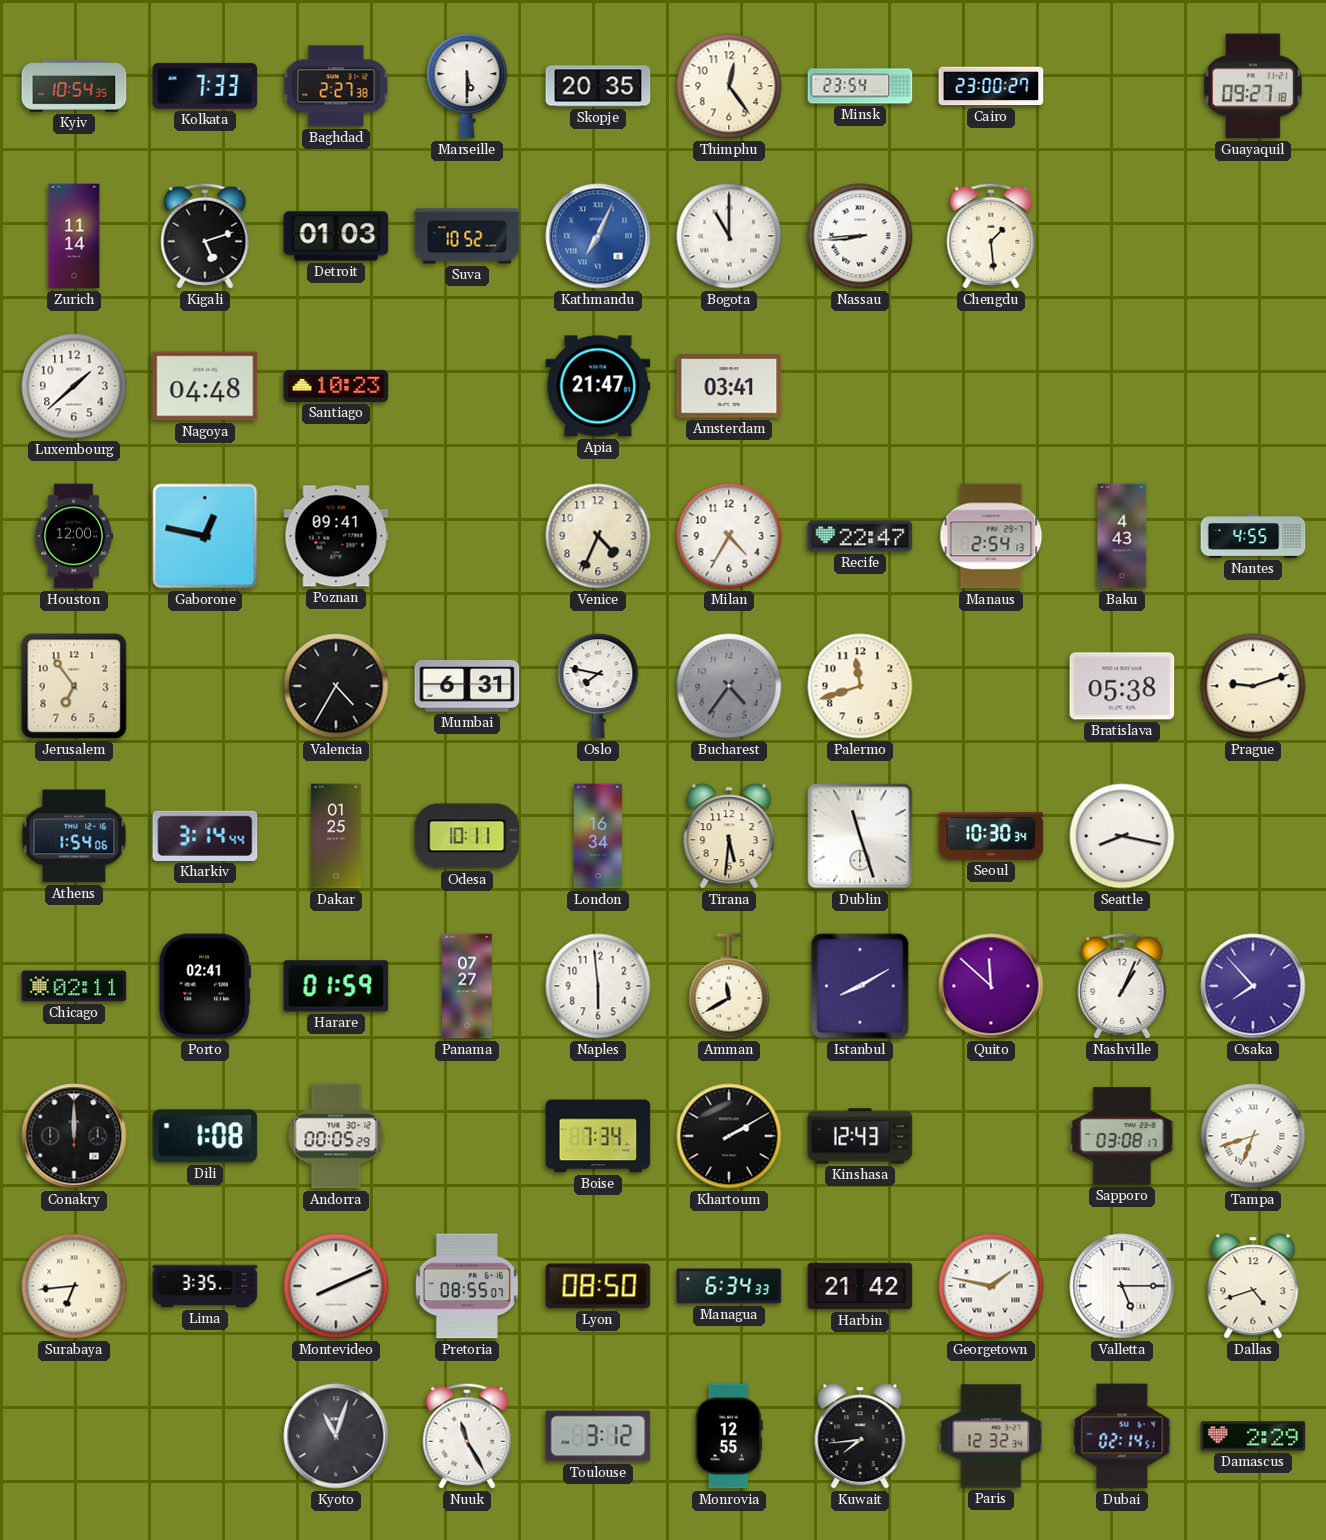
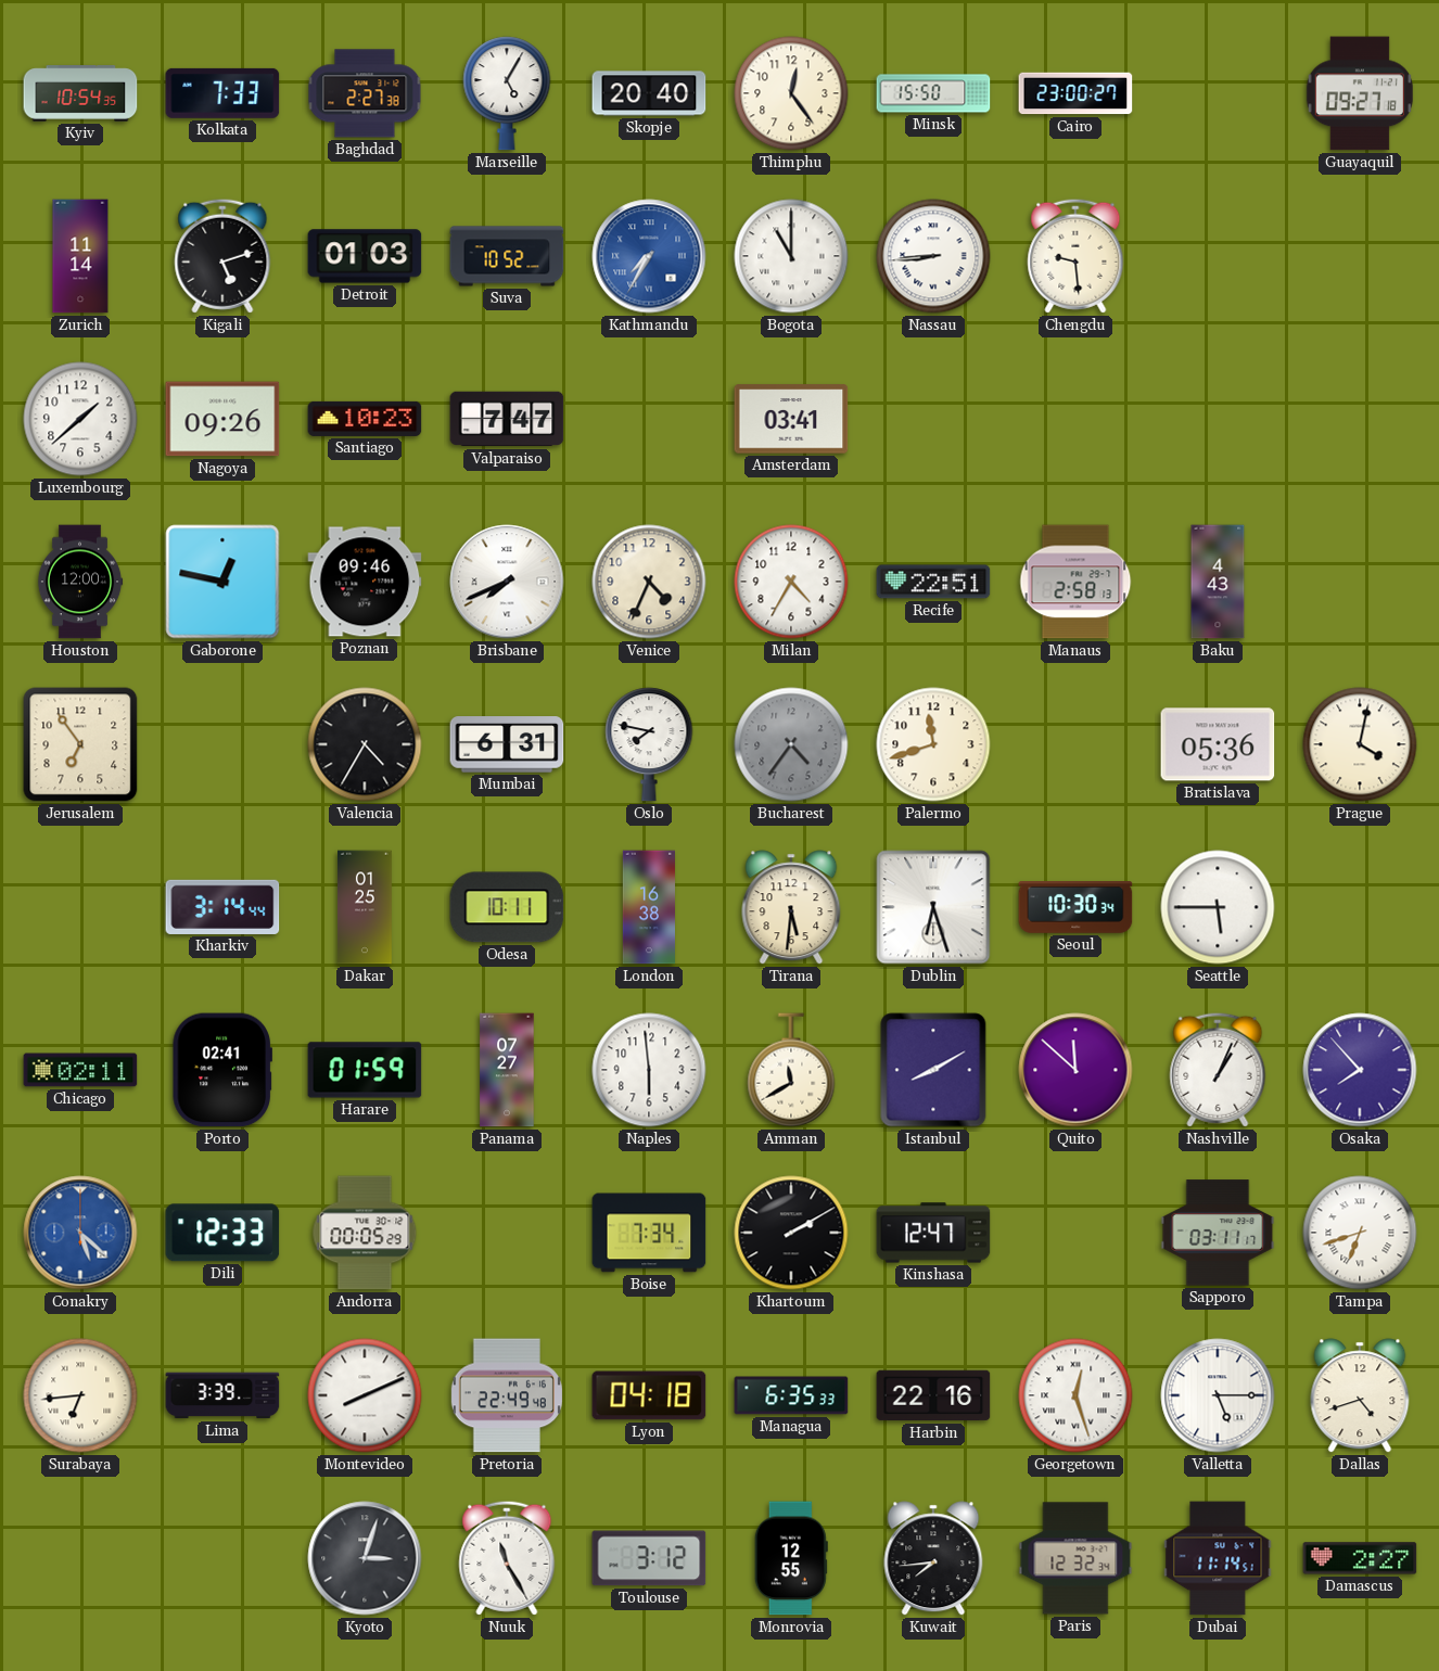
Marseille: 5:30 -> 5:05 (507, 93)
Skopje: 20:35 -> 20:40 (649, 93)
Minsk: 23:54 -> 15:50 (933, 93)
Kathmandu: 7:04 -> 7:35 (649, 256)
Chengdu: 1:29 -> 9:29 (1075, 256)
Nagoya: 04:48 -> 09:26 (222, 419)
Valparaiso: none -> 7:47 (507, 419)
Apia: 21:47 -> none (598, 386)
Poznan: 09:41 -> 09:46 (365, 582)
Brisbane: none -> 7:41 (507, 582)
Recife: 22:47 -> 22:51 (933, 582)
Manaus: 2:54 -> 2:58 (1075, 582)
Nantes: 4:55 -> none (1253, 536)
Bratislava: 05:38 -> 05:36 (1218, 744)
Prague: 9:12 -> 4:02 (1360, 744)
Athens: 1:54 -> none (74, 836)
London: 16:34 -> 16:38 (648, 907)
Dublin: 11:27 -> 6:27 (933, 907)
Seattle: 8:17 -> 5:45 (1218, 907)
Conakry: 12:00 -> 5:22 (80, 1233)
Conakry dial: black -> blue (80, 1233)
Dili: 1:08 -> 12:33 (222, 1233)
Kinshasa: 12:43 -> 12:47 (933, 1233)
Sapporo: 03:08 -> 03:11 (1218, 1233)
Lima: 3:35 -> 3:39 (222, 1395)
Pretoria: 08:55 -> 22:49 (507, 1395)
Lyon: 08:50 -> 04:18 (649, 1395)
Managua: 6:34 -> 6:35 (791, 1395)
Harbin: 21:42 -> 22:16 (933, 1395)
Georgetown: 1:47 -> 12:27 (1075, 1395)
Kyoto: 11:03 -> 3:03 (365, 1558)
Dubai: 02:14 -> 11:14 (1218, 1558)
Damascus: 2:29 -> 2:27 (1360, 1558)
